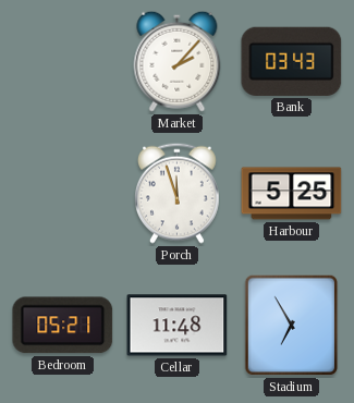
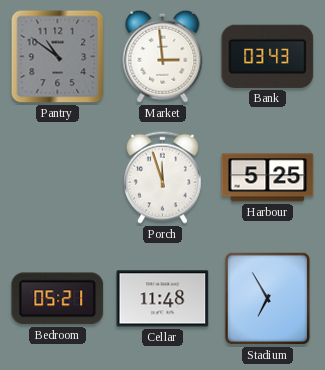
Pantry: none -> 10:51 (58, 57)
Market: 2:07 -> 2:59 (163, 56)
